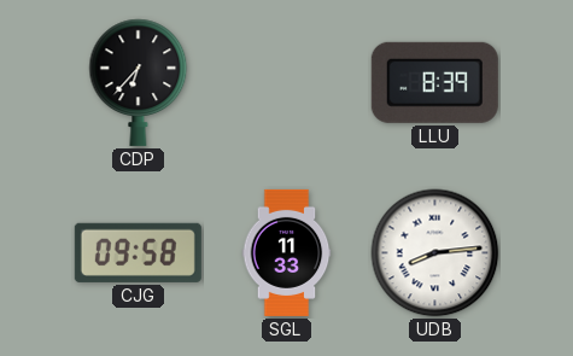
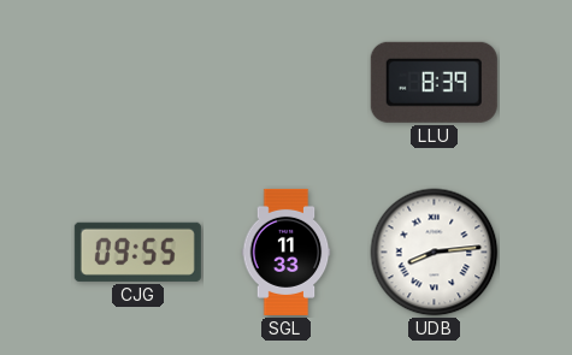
CDP: 6:37 -> none (139, 82)
CJG: 09:58 -> 09:55 (137, 252)
